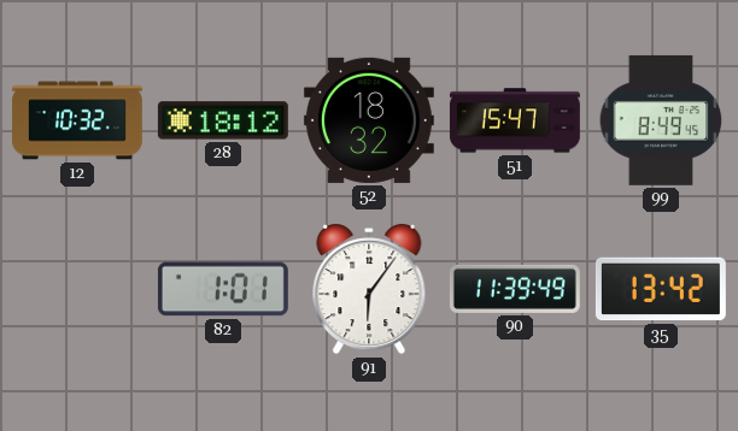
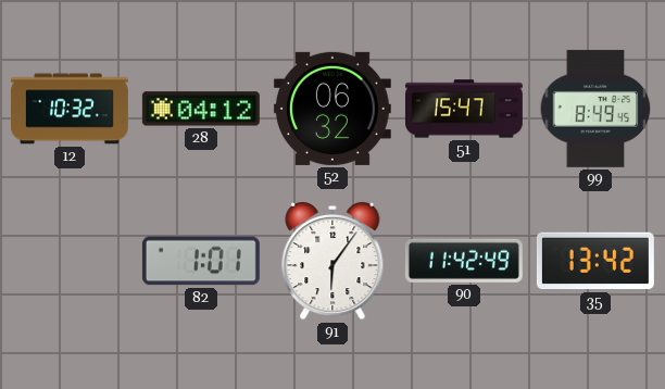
28: 18:12 -> 04:12 (201, 109)
52: 18:32 -> 06:32 (332, 109)
90: 11:39 -> 11:42 (464, 261)
